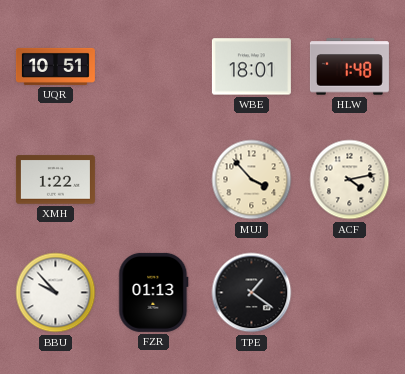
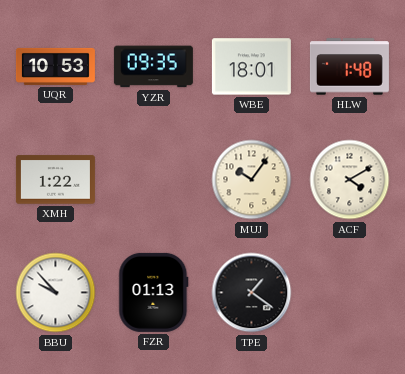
UQR: 10:51 -> 10:53 (55, 66)
YZR: none -> 09:35 (153, 67)
MUJ: 3:53 -> 10:06 (252, 180)
ACF: 4:13 -> 4:10 (350, 180)
